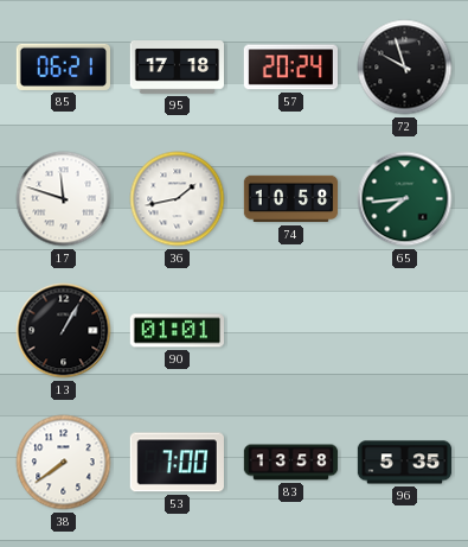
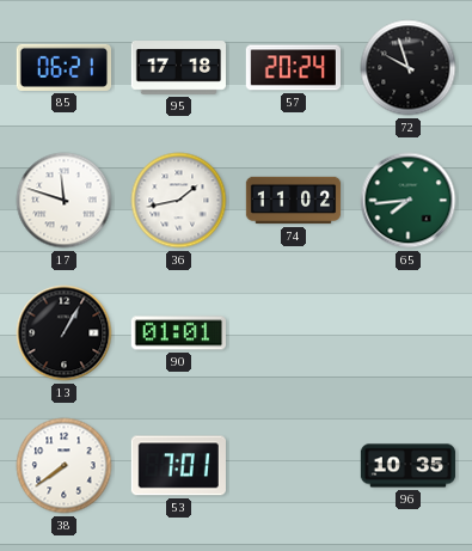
74: 10:58 -> 11:02 (294, 201)
53: 7:00 -> 7:01 (178, 466)
83: 13:58 -> none (291, 463)
96: 5:35 -> 10:35 (409, 466)
